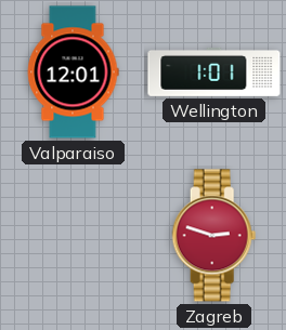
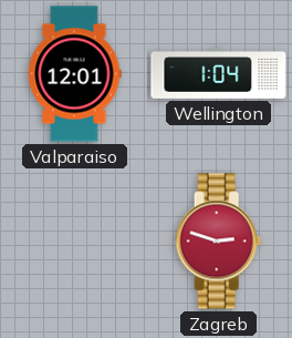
Wellington: 1:01 -> 1:04 (219, 73)
